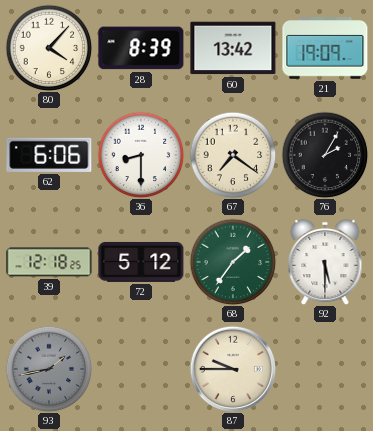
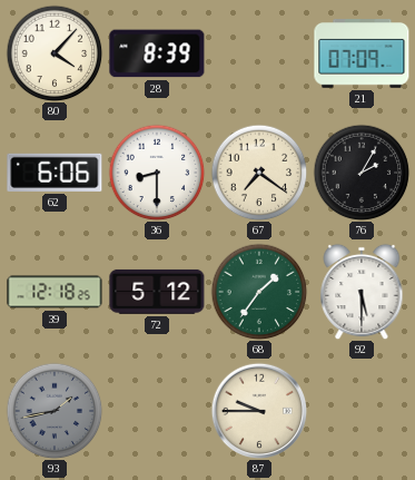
60: 13:42 -> none (233, 48)
21: 19:09 -> 07:09 (362, 55)
